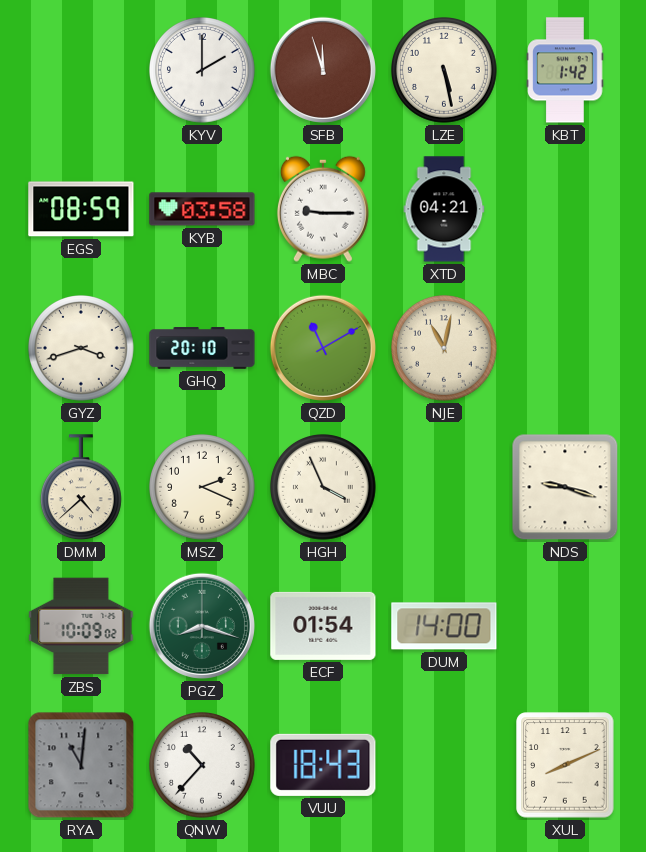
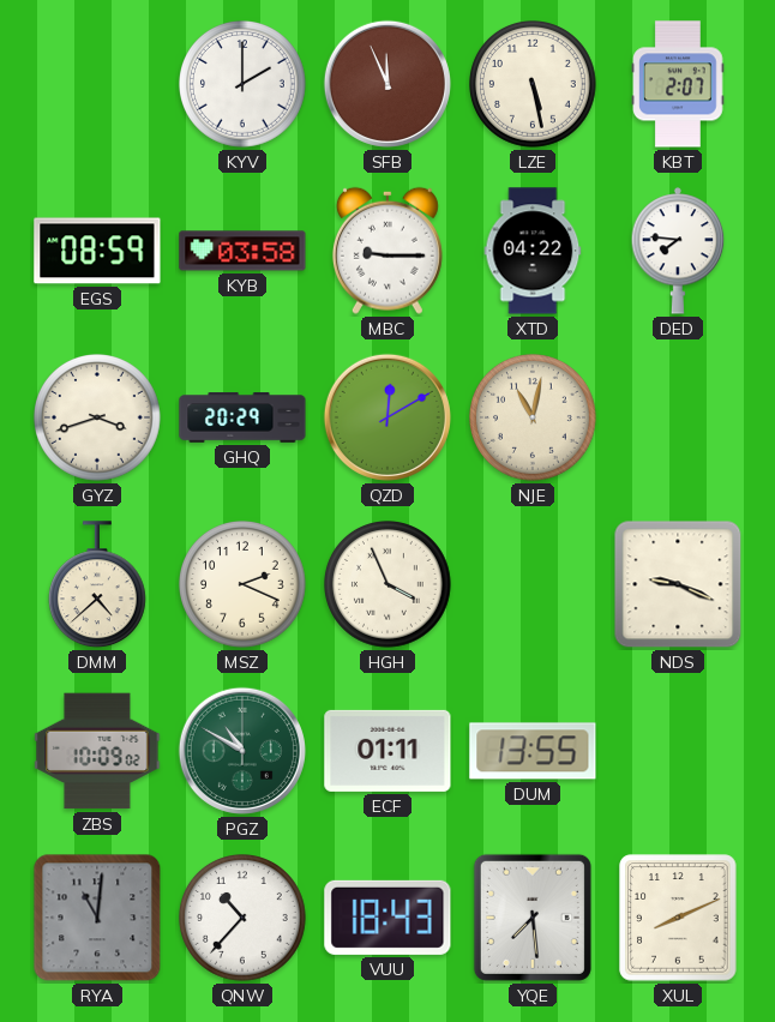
SFB: 11:57 -> 11:56 (387, 84)
KBT: 1:42 -> 2:07 (678, 84)
XTD: 04:21 -> 04:22 (533, 251)
DED: none -> 7:46 (678, 251)
GHQ: 20:10 -> 20:29 (242, 417)
QZD: 11:10 -> 12:10 (387, 417)
NDS: 9:18 -> 9:19 (678, 584)
PGZ: 8:18 -> 10:50 (242, 751)
ECF: 01:54 -> 01:11 (387, 751)
DUM: 14:00 -> 13:55 (533, 751)
YQE: none -> 7:29 (533, 918)
